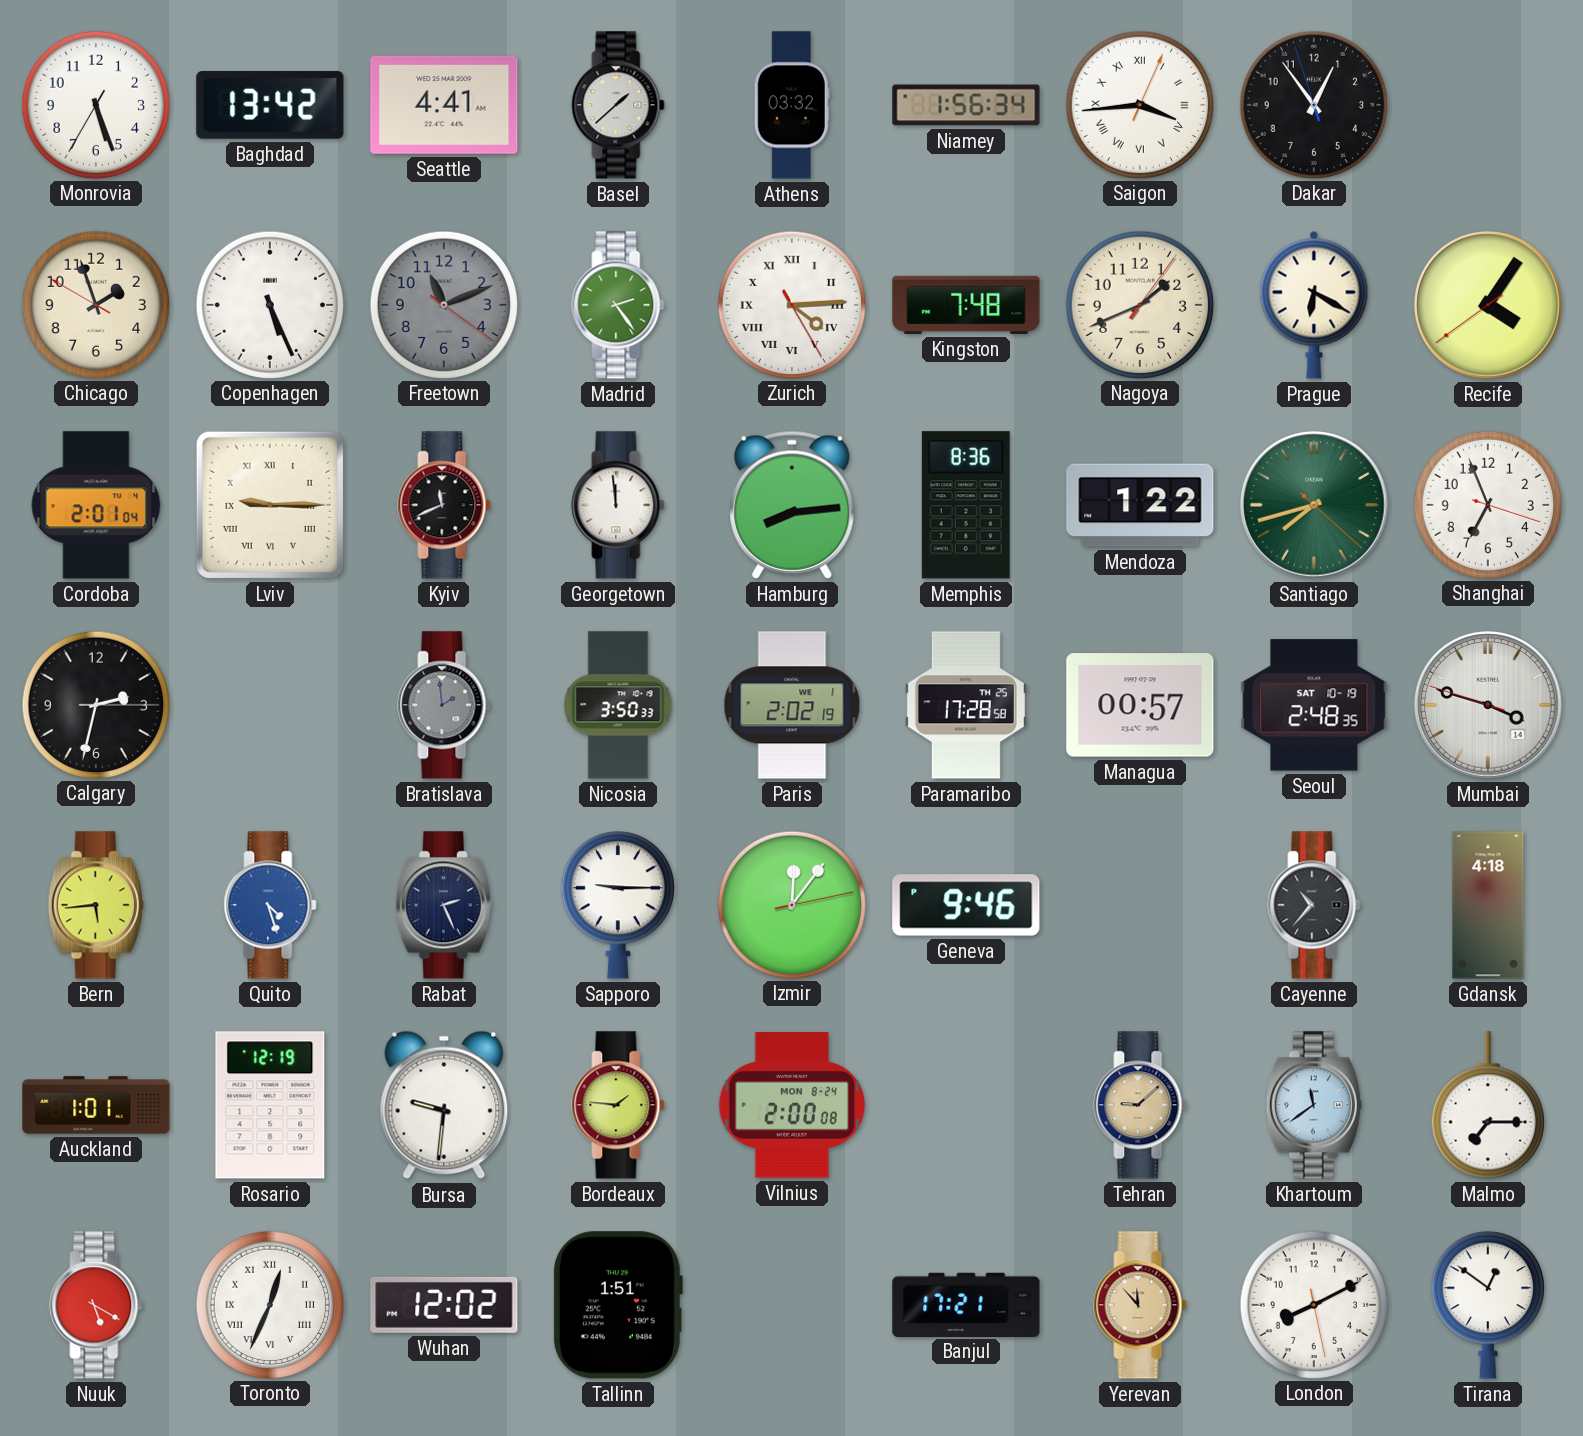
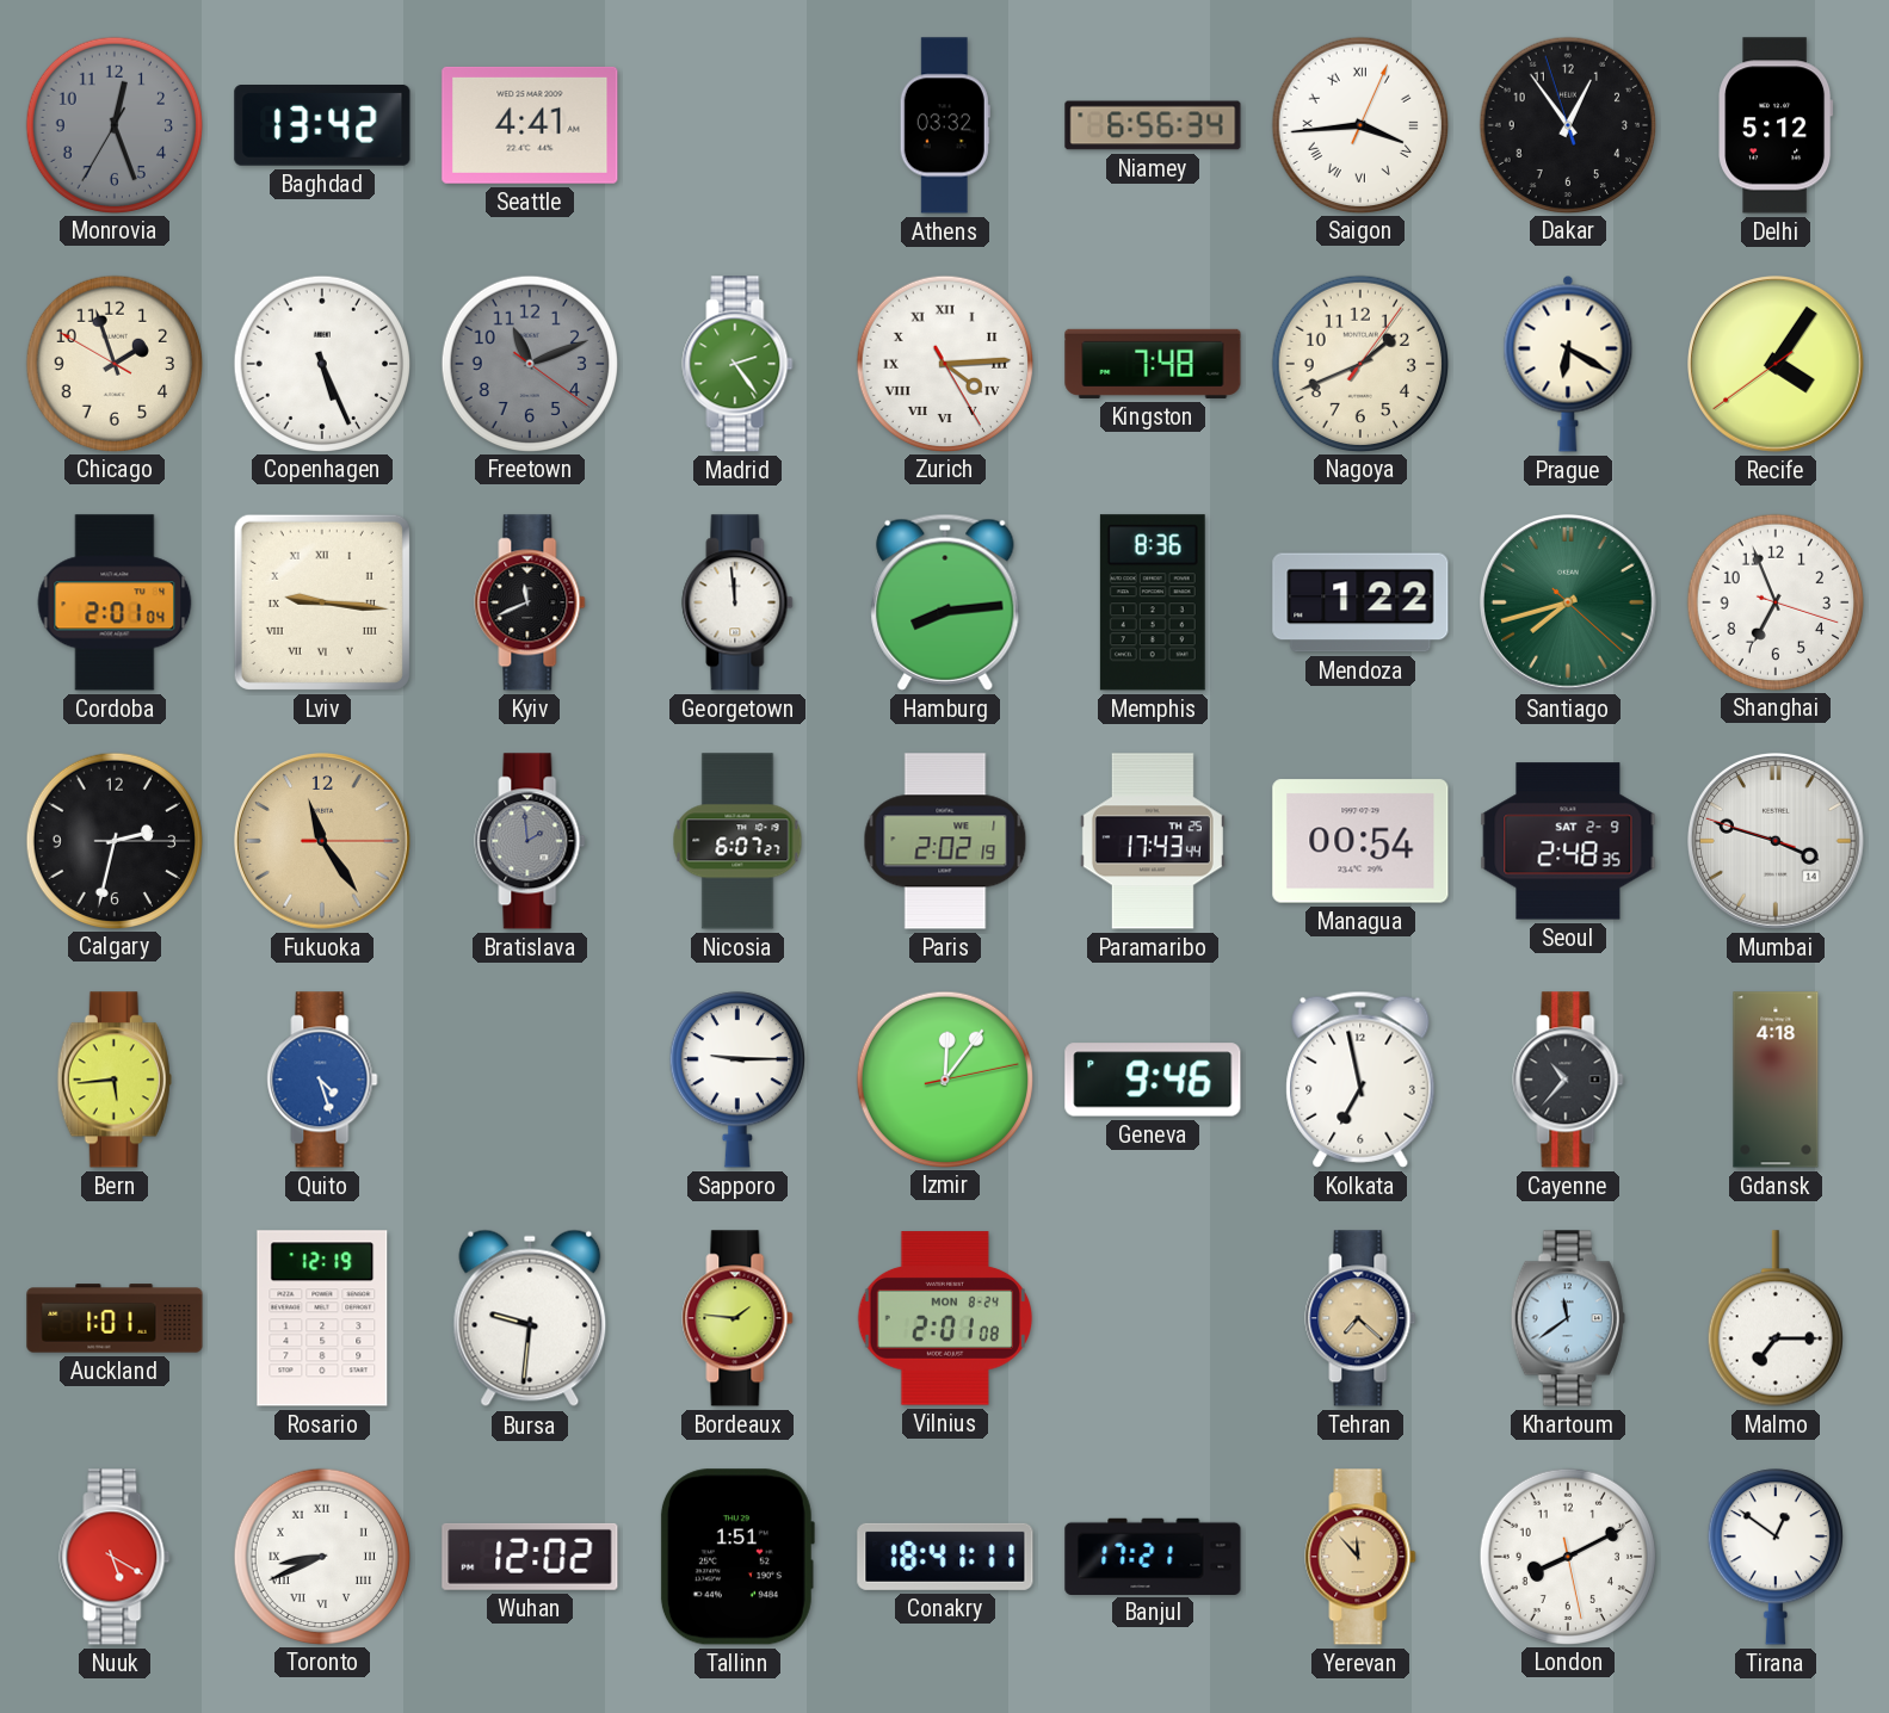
Monrovia: 5:26 -> 12:26 (113, 124)
Monrovia dial: white -> grey (113, 124)
Basel: 1:38 -> none (618, 105)
Niamey: 1:56 -> 6:56 (1153, 125)
Delhi: none -> 5:12 (1776, 125)
Lviv: 9:15 -> 9:16 (322, 602)
Fukuoka: none -> 11:24 (323, 842)
Nicosia: 3:50 -> 6:07 (737, 841)
Paramaribo: 17:28 -> 17:43 (1153, 841)
Managua: 00:57 -> 00:54 (1360, 841)
Seoul date: SAT 10-19 -> SAT 2-9 (1568, 841)
Rabat: 2:26 -> none (444, 905)
Kolkata: none -> 6:58 (1360, 1080)
Vilnius: 2:00 -> 2:01 (945, 1318)
Tehran: 9:08 -> 7:22 (1360, 1318)
Toronto: 12:34 -> 8:41 (321, 1556)
Conakry: none -> 18:41 (945, 1557)
